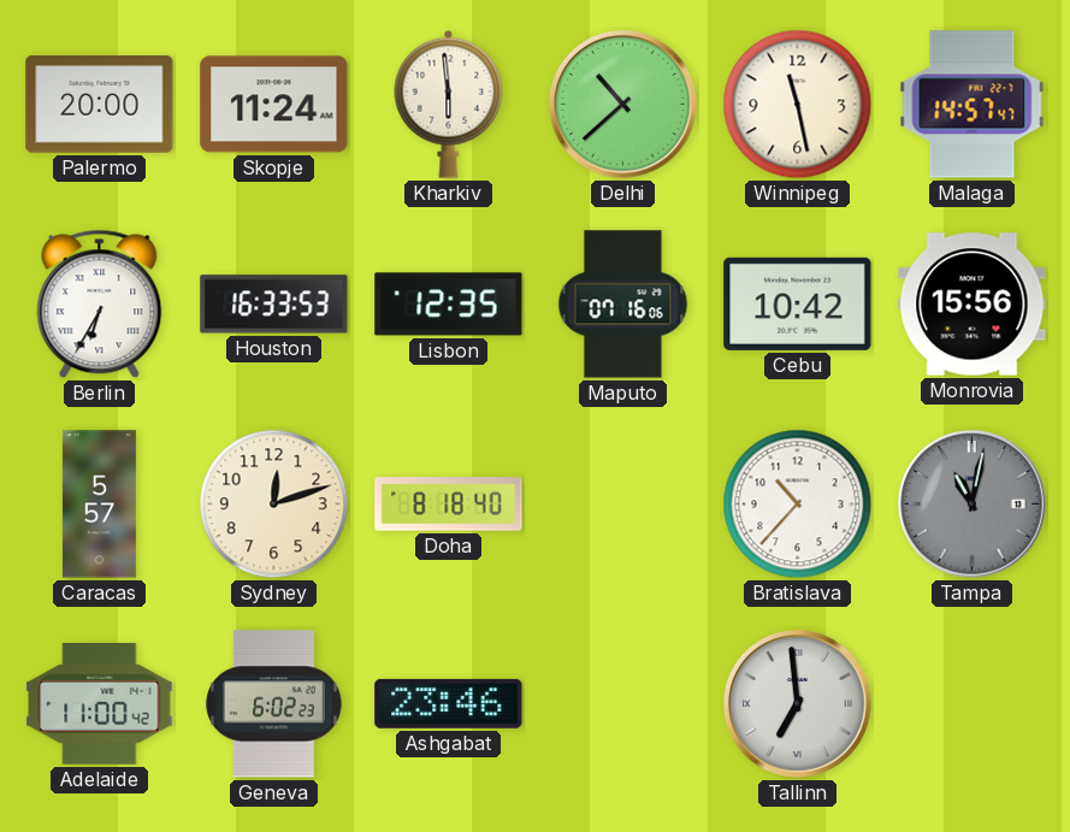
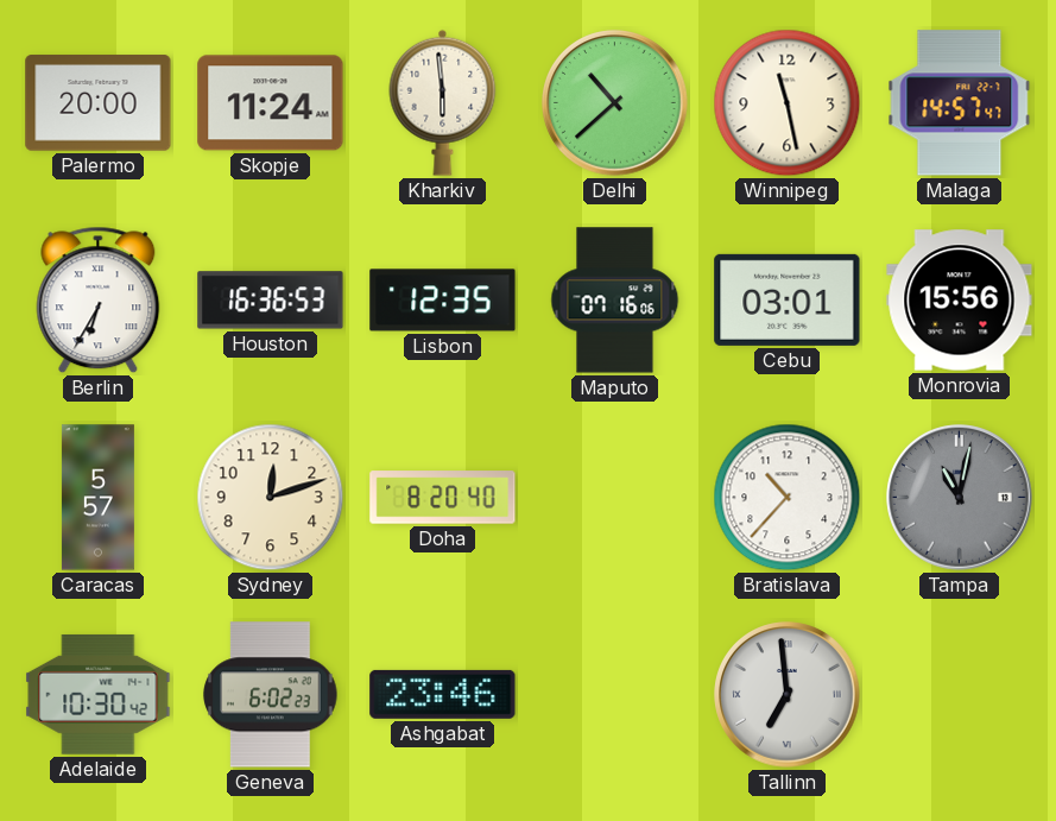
Houston: 16:33 -> 16:36 (271, 301)
Cebu: 10:42 -> 03:01 (788, 299)
Doha: 8:18 -> 8:20 (443, 498)
Adelaide: 11:00 -> 10:30 (99, 694)
